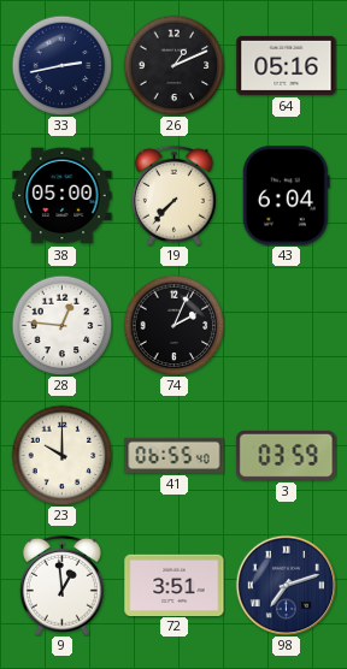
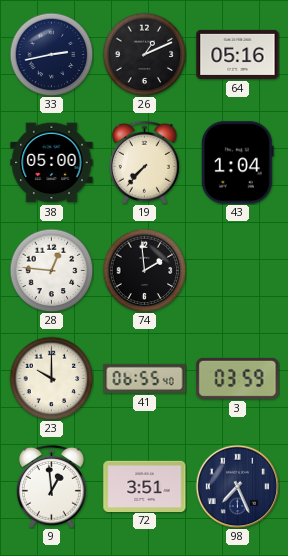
43: 6:04 -> 1:04 (237, 163)
74: 2:04 -> 1:59 (144, 270)
98: 7:12 -> 7:26 (237, 486)
